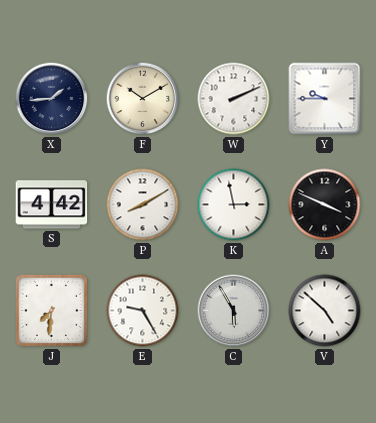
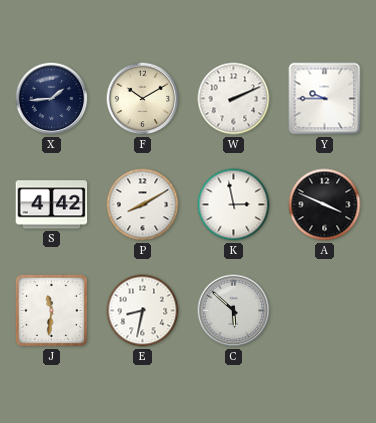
J: 7:31 -> 11:31 (51, 310)
E: 9:25 -> 8:32 (143, 311)
C: 5:55 -> 5:52 (234, 311)
V: 4:52 -> none (325, 311)
